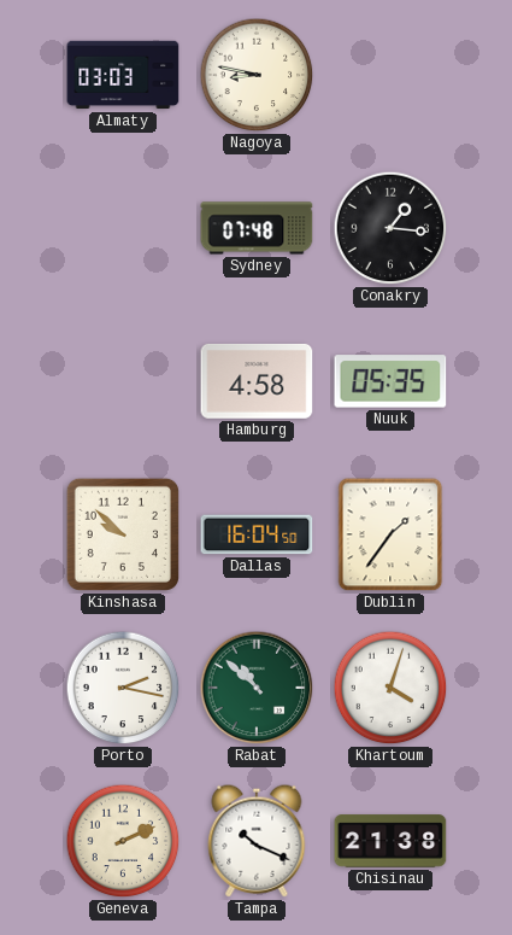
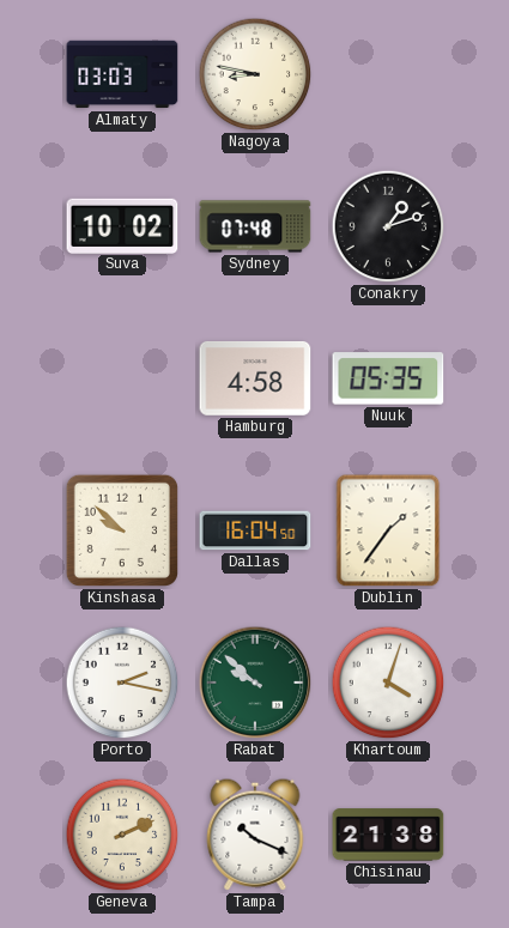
Suva: none -> 10:02 (122, 225)
Conakry: 1:16 -> 1:12 (388, 226)
Rabat: 10:52 -> 9:52 (255, 683)
